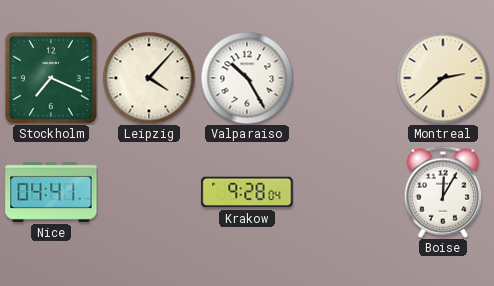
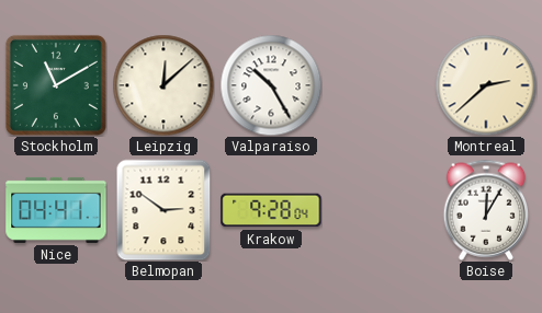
Stockholm: 7:19 -> 11:10 (56, 85)
Leipzig: 4:07 -> 12:08 (163, 85)
Belmopan: none -> 2:51 (163, 210)
